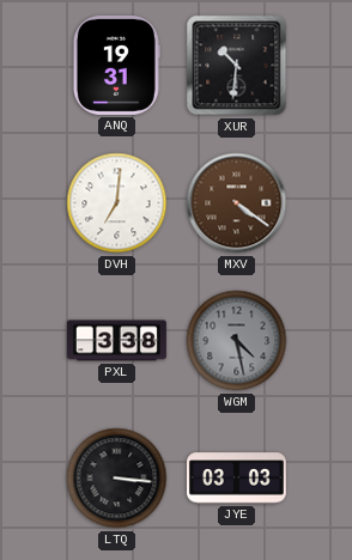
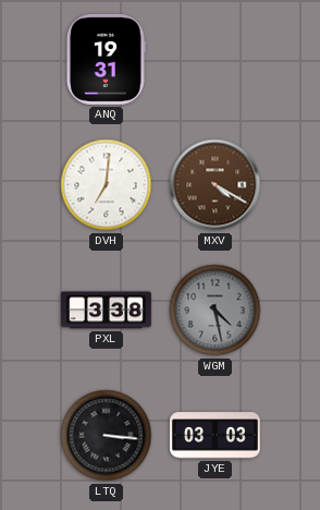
XUR: 10:31 -> none (237, 66)
MXV: 4:21 -> 4:20 (216, 185)
